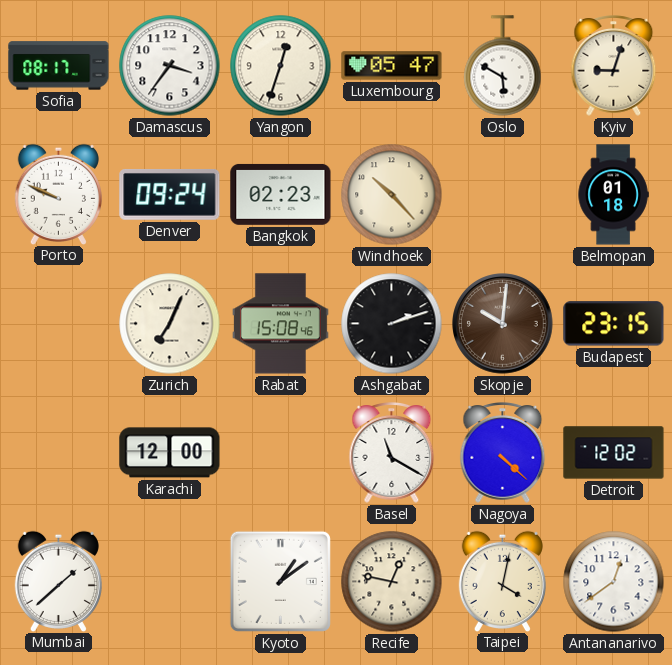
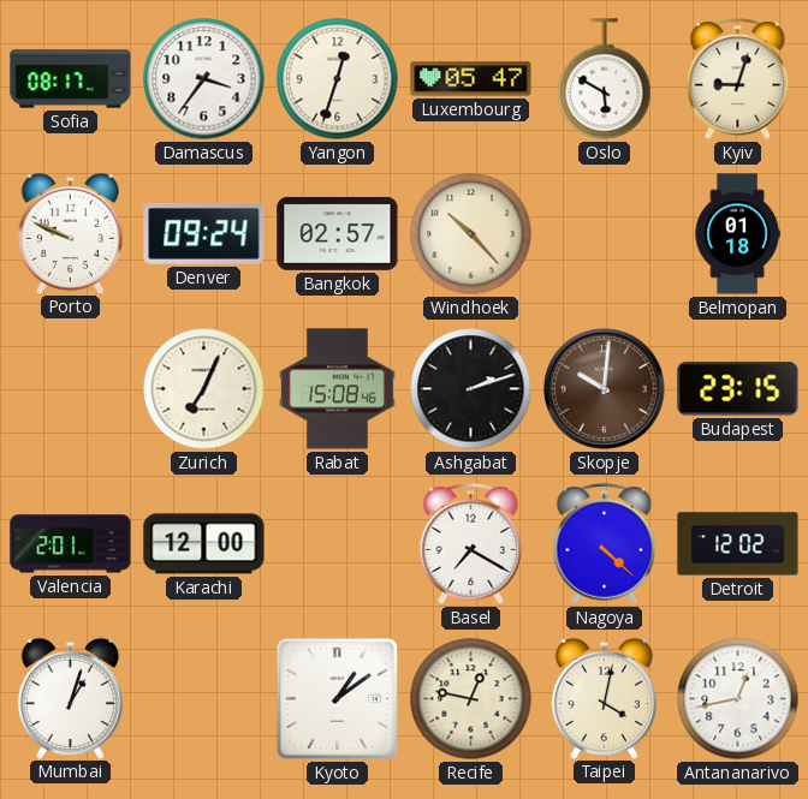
Bangkok: 02:23 -> 02:57 (338, 233)
Valencia: none -> 2:01 (71, 544)
Basel: 11:20 -> 7:20 (471, 544)
Mumbai: 1:38 -> 1:03 (70, 698)
Antananarivo: 12:39 -> 12:43 (738, 699)
